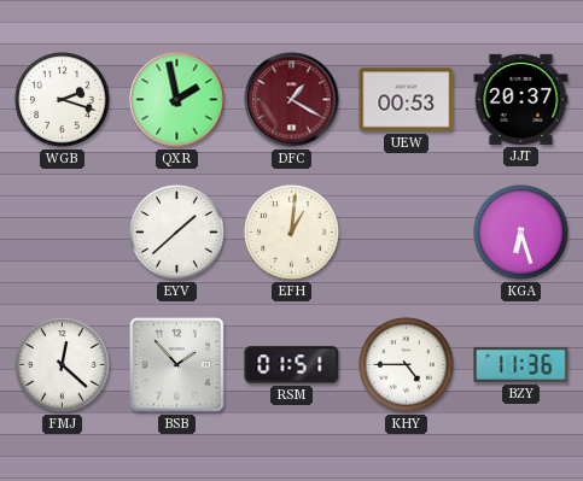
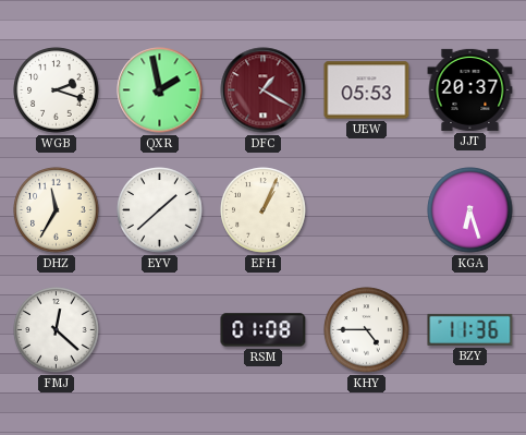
UEW: 00:53 -> 05:53 (367, 90)
DHZ: none -> 11:35 (57, 210)
EFH: 1:01 -> 1:04 (264, 210)
BSB: 1:53 -> none (177, 365)
RSM: 01:51 -> 01:08 (264, 330)
